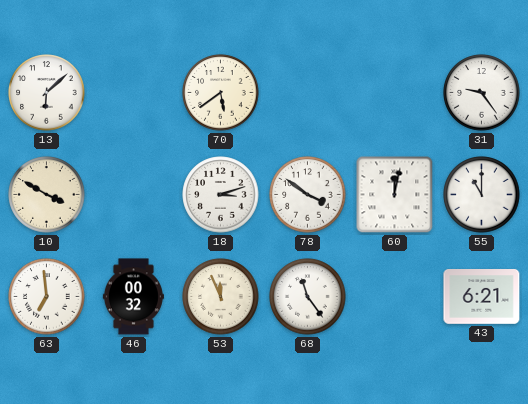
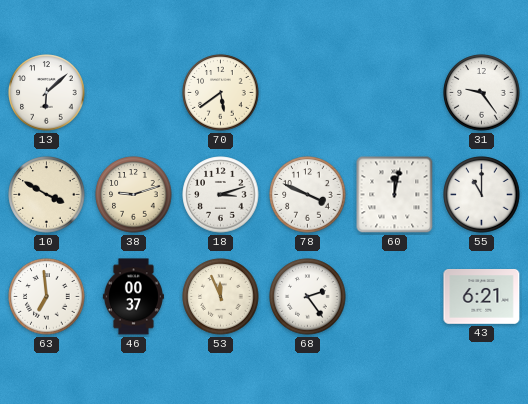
38: none -> 9:12 (134, 195)
78: 3:51 -> 3:49 (308, 195)
46: 00:32 -> 00:37 (133, 297)
68: 11:24 -> 2:24 (308, 297)
